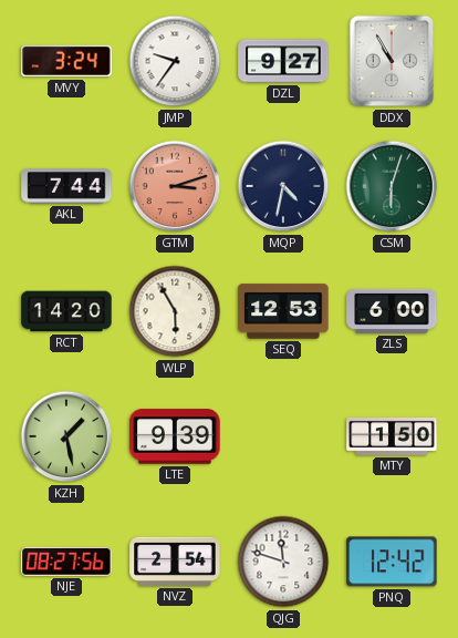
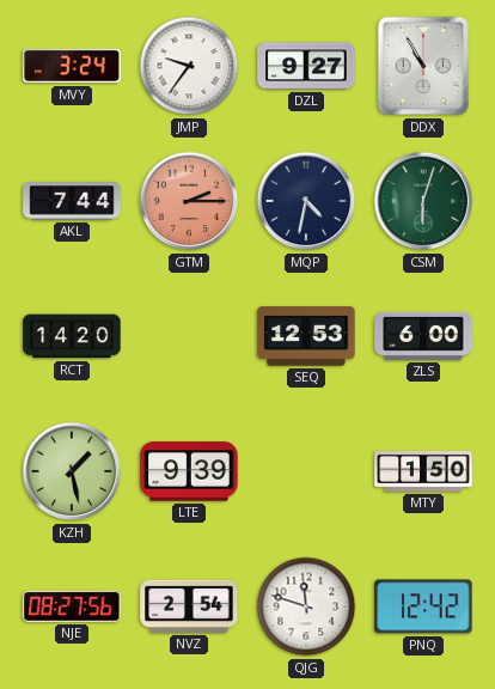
GTM: 3:12 -> 2:15 (189, 201)
WLP: 5:55 -> none (175, 311)
